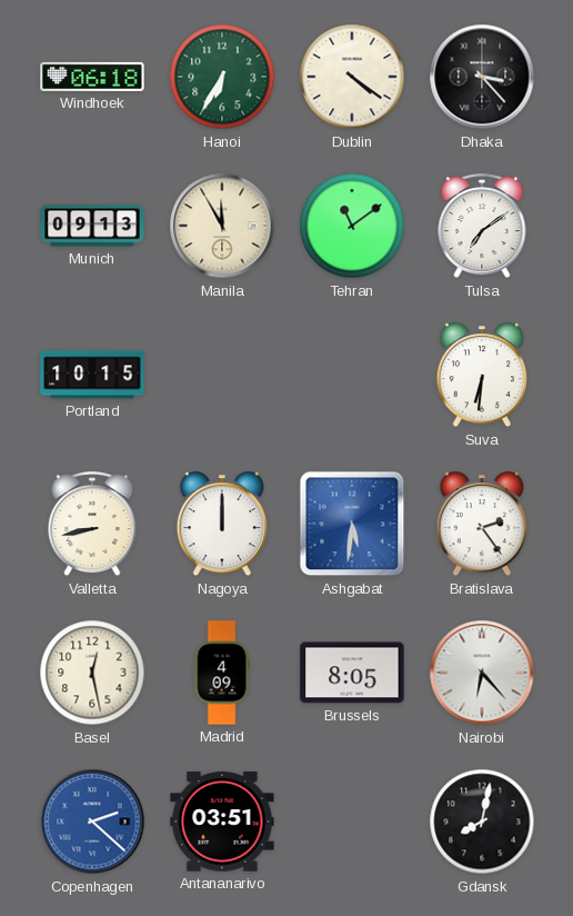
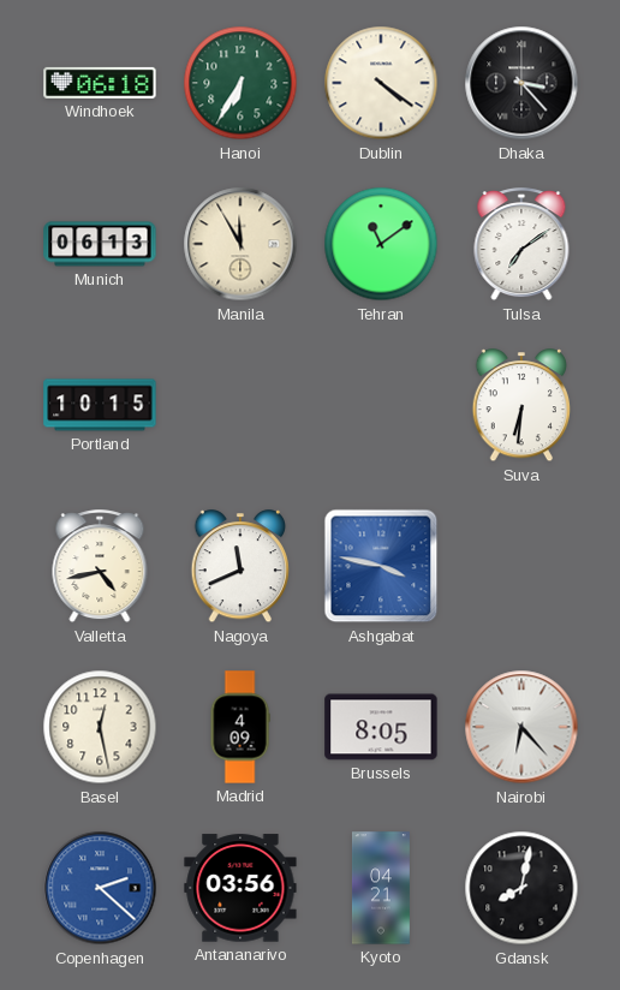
Munich: 09:13 -> 06:13 (100, 244)
Valletta: 8:43 -> 4:43 (100, 567)
Nagoya: 12:00 -> 11:41 (240, 567)
Ashgabat: 5:31 -> 3:47 (381, 566)
Bratislava: 2:24 -> none (482, 525)
Antananarivo: 03:51 -> 03:56 (240, 888)
Kyoto: none -> 04:21 (381, 888)
